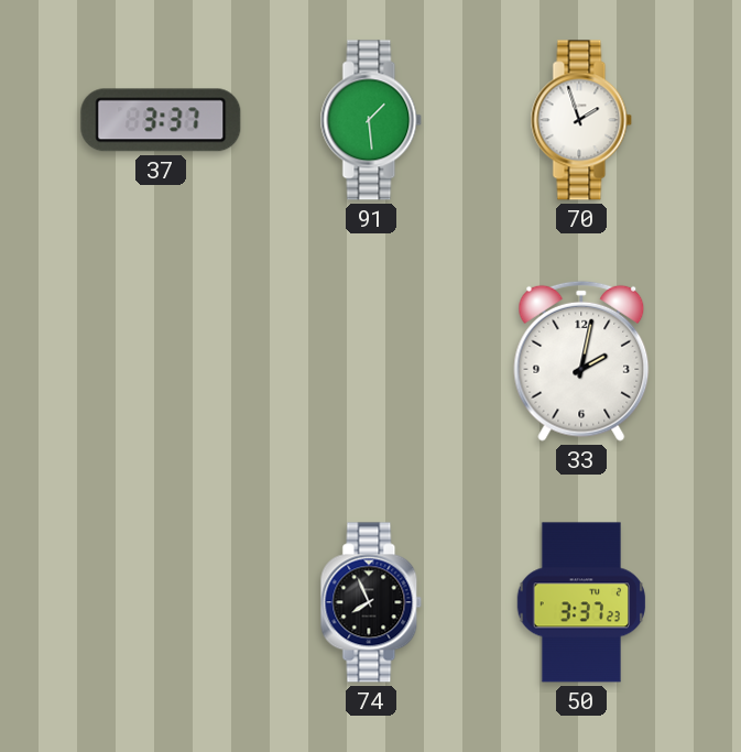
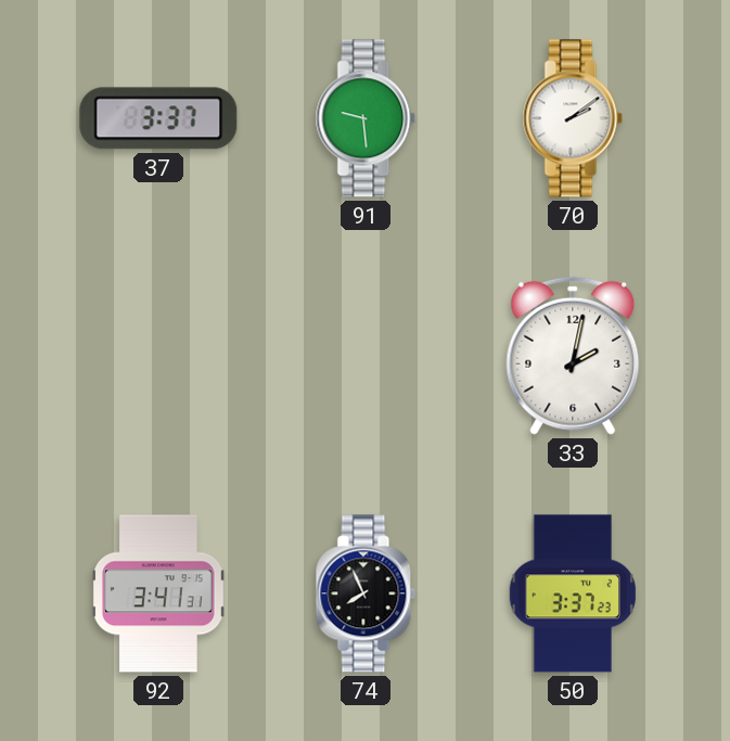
91: 1:29 -> 9:29 (366, 118)
70: 1:57 -> 2:09 (573, 118)
92: none -> 3:41 (159, 593)
